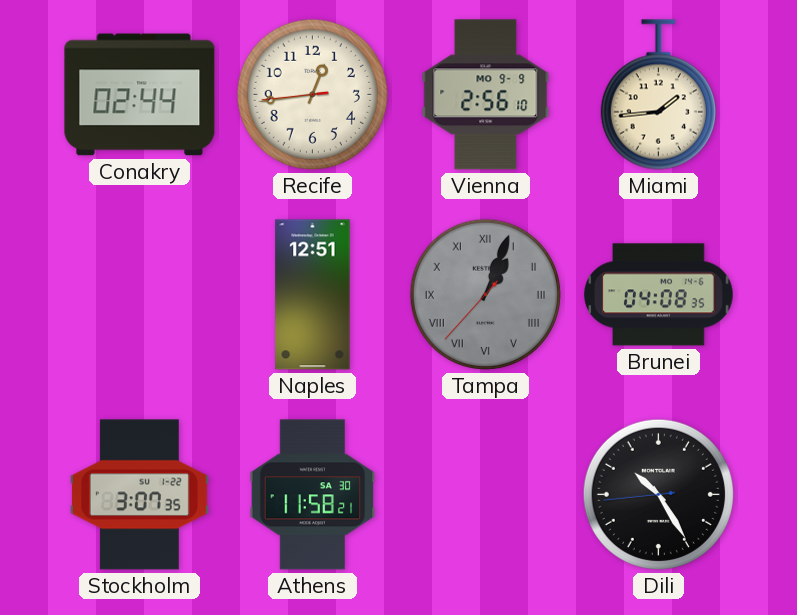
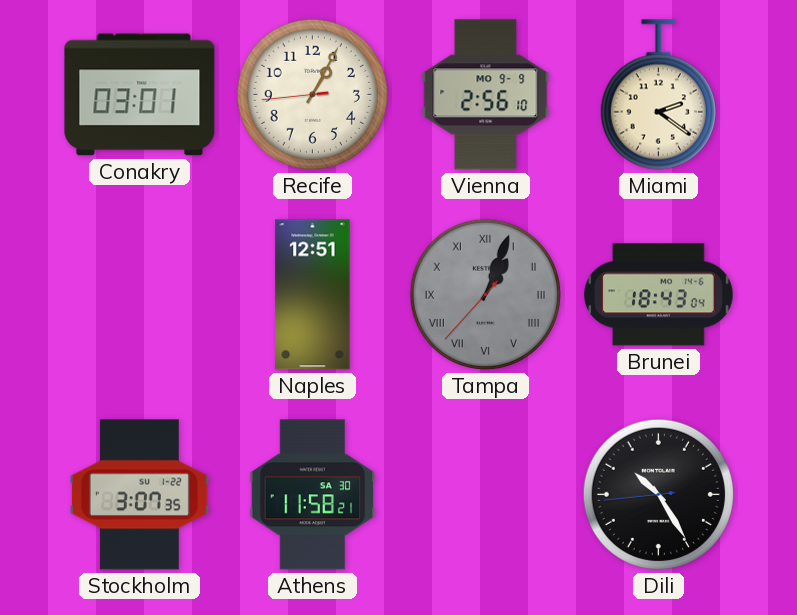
Conakry: 02:44 -> 03:01 (140, 95)
Recife: 12:43 -> 1:04 (312, 94)
Miami: 1:44 -> 2:21 (658, 95)
Brunei: 04:08 -> 18:43 (659, 295)
